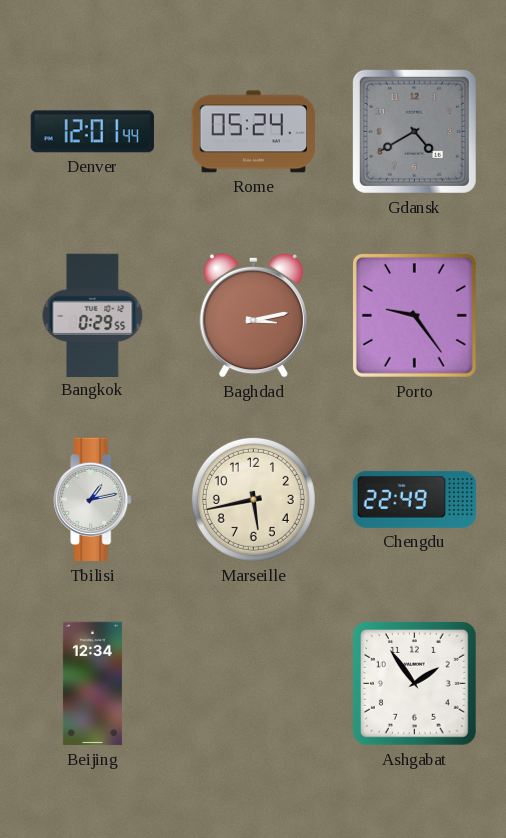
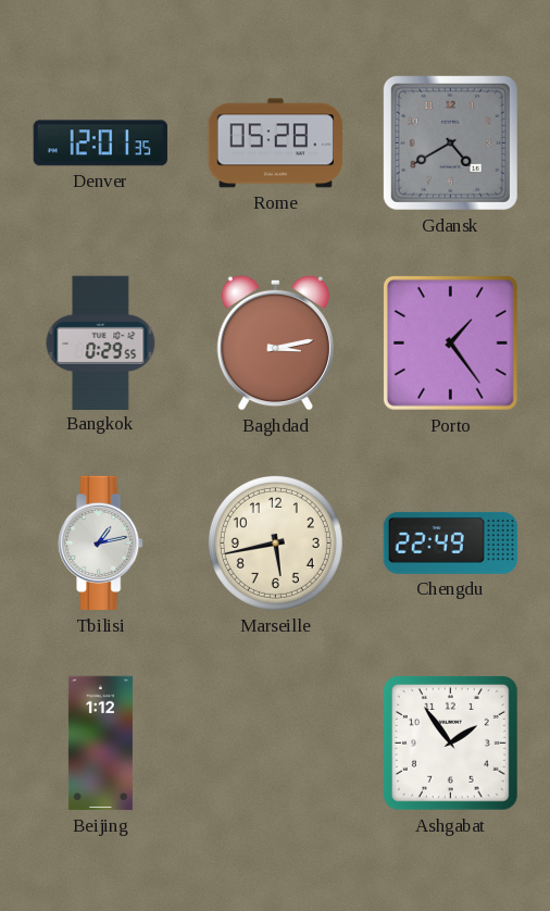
Denver: 12:01:44 -> 12:01:35 (100, 143)
Rome: 05:24 -> 05:28 (275, 143)
Porto: 9:24 -> 1:24 (450, 342)
Beijing: 12:34 -> 1:12 (100, 744)
